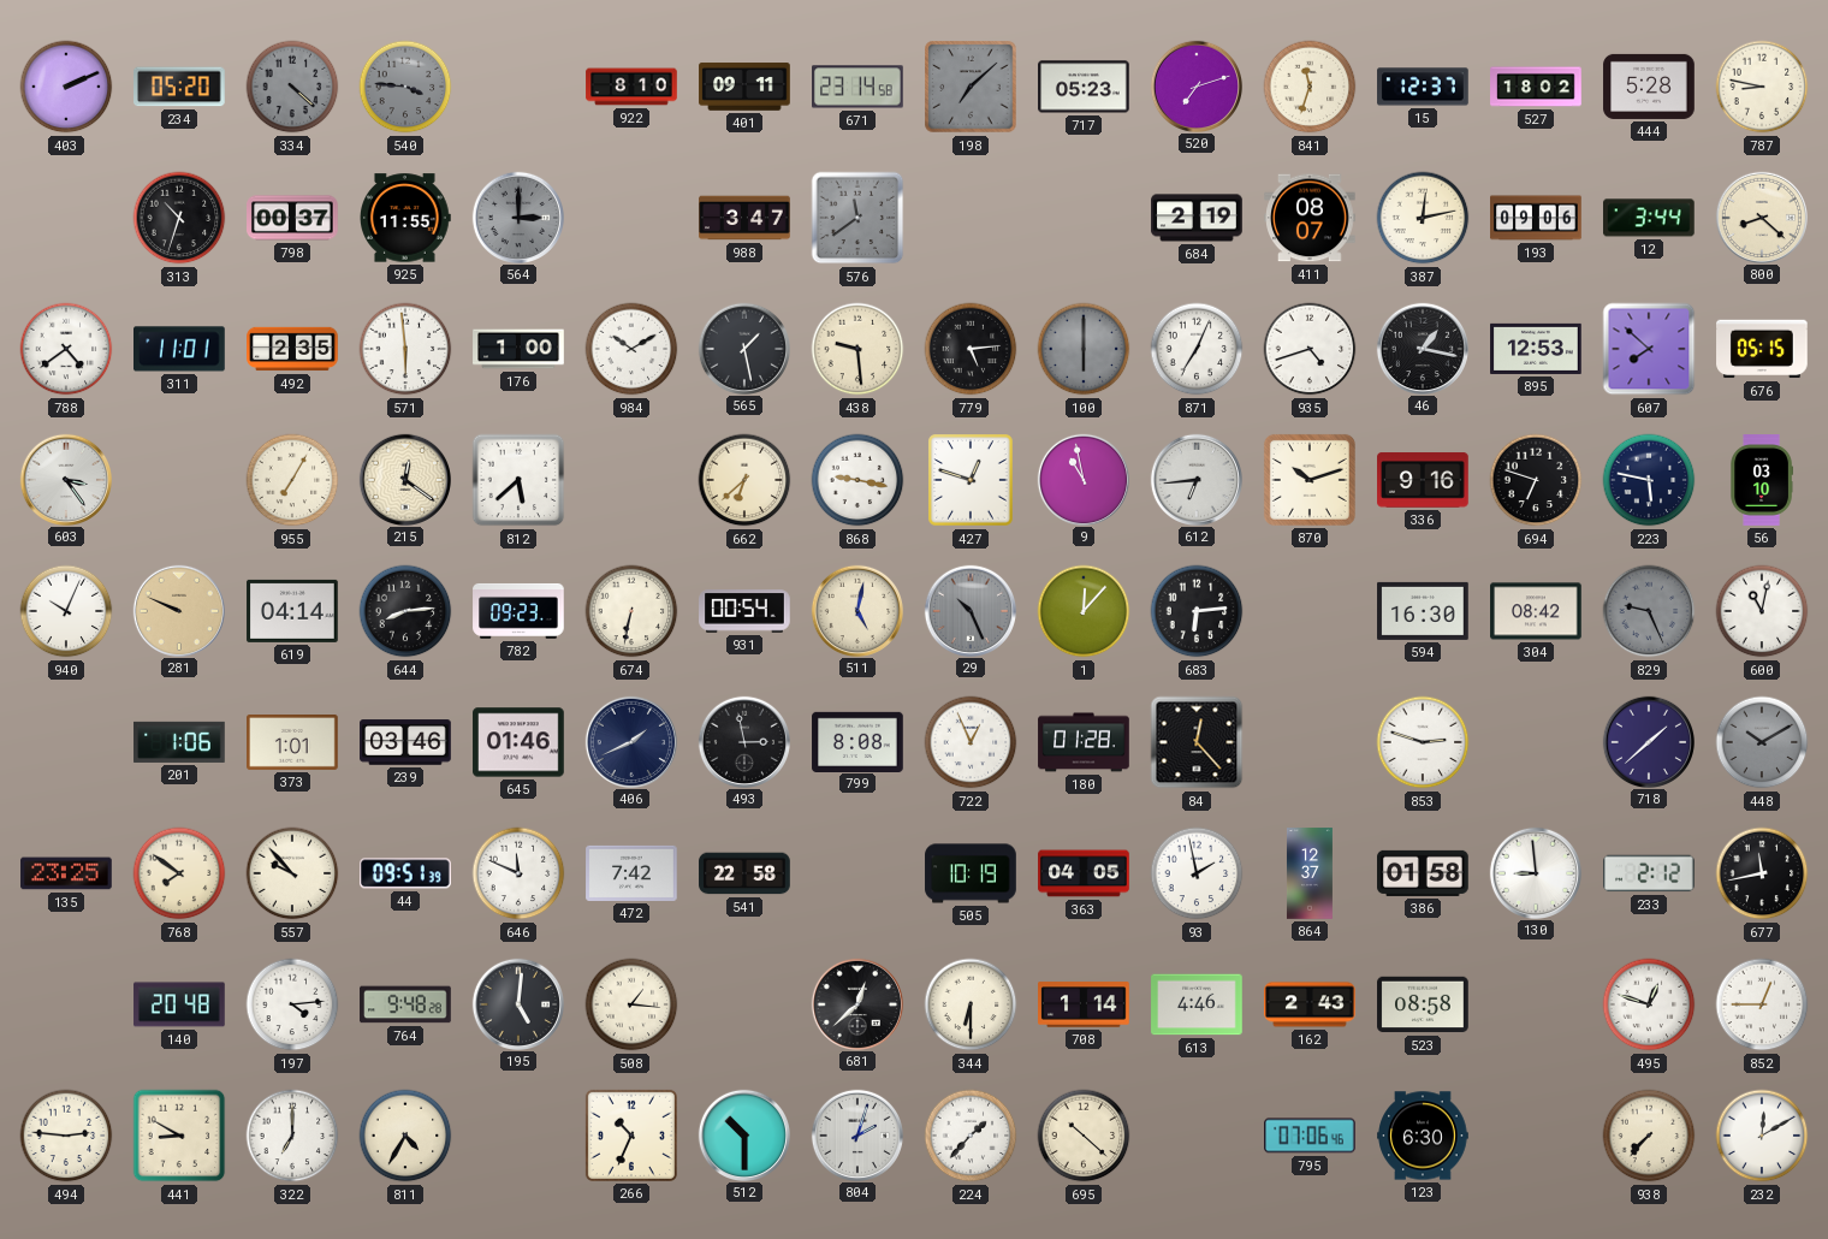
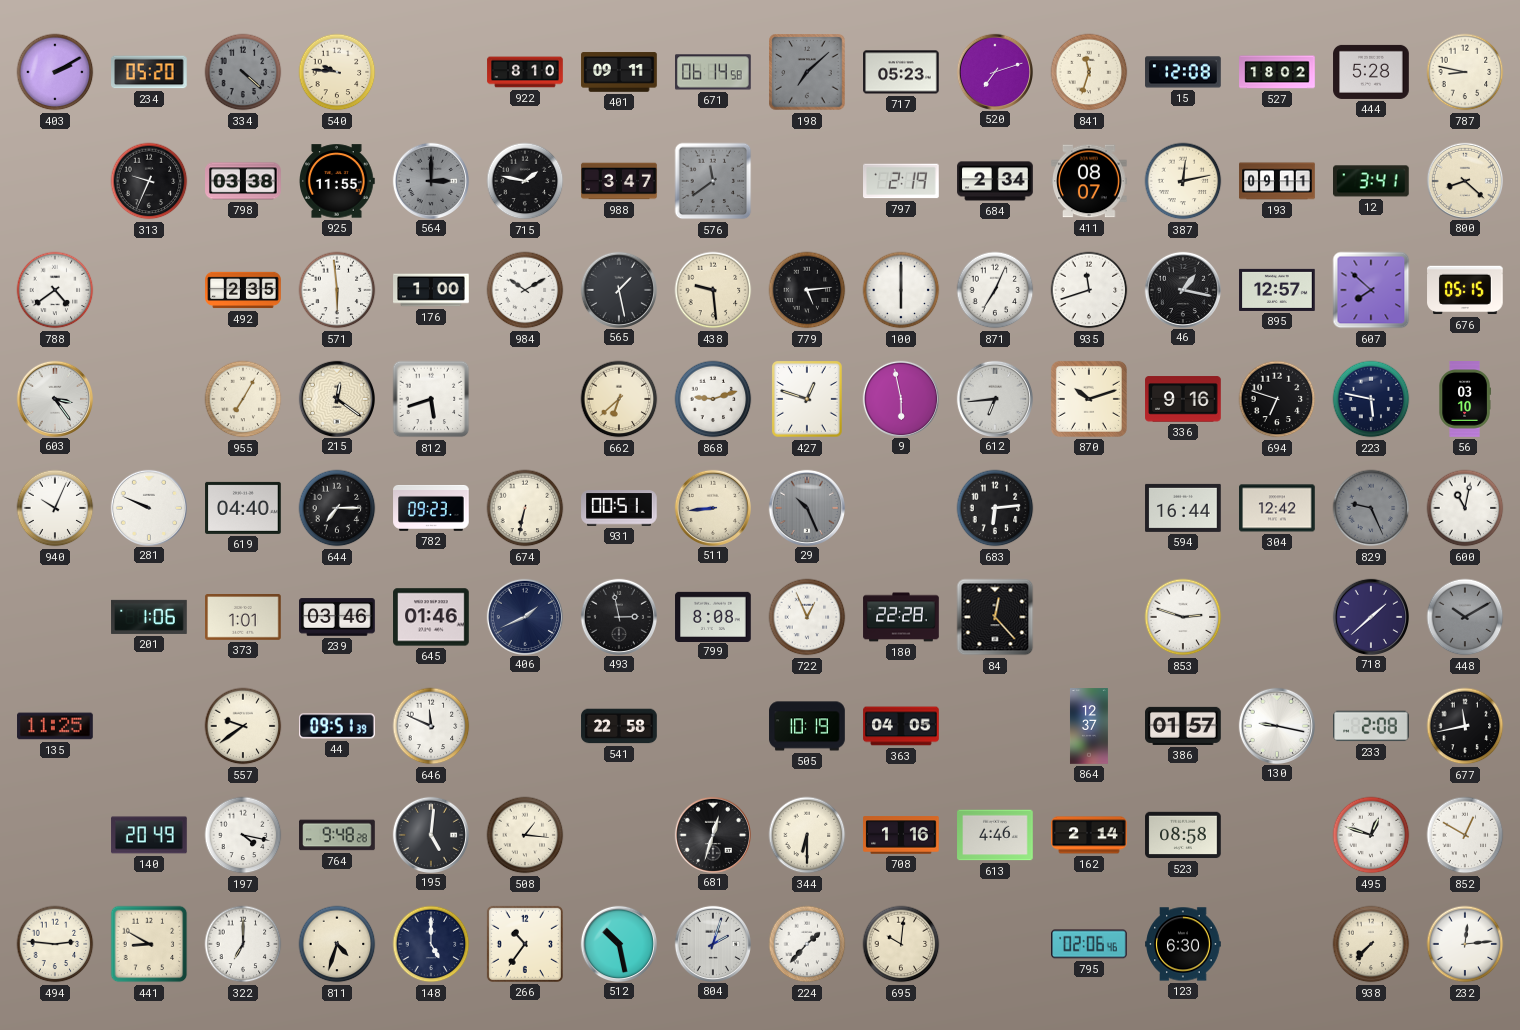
403: 2:11 -> 2:10 (55, 72)
540: 3:46 -> 9:46 (337, 72)
540 dial: grey -> cream (337, 72)
671: 23:14 -> 06:14 (714, 72)
15: 12:37 -> 12:08 (1183, 72)
313: 10:33 -> 9:34 (149, 181)
798: 00:37 -> 03:38 (243, 181)
715: none -> 1:47 (525, 181)
797: none -> 2:19 (902, 181)
684: 2:19 -> 2:34 (995, 181)
193: 09:06 -> 09:11 (1277, 181)
12: 3:44 -> 3:41 (1372, 181)
311: 11:01 -> none (179, 349)
100 dial: grey -> white (901, 290)
935: 4:42 -> 11:42 (1089, 290)
895: 12:53 -> 12:57 (1277, 290)
812: 5:38 -> 5:42 (431, 399)
868: 9:17 -> 9:12 (713, 399)
9: 10:58 -> 5:58 (900, 398)
281 dial: champagne -> white (148, 507)
619: 04:14 -> 04:40 (243, 508)
644: 8:14 -> 7:15 (337, 508)
931: 00:54 -> 00:51 (619, 508)
511: 5:02 -> 8:44 (712, 507)
1: 12:07 -> none (1084, 611)
594: 16:30 -> 16:44 (1183, 508)
304: 08:42 -> 12:42 (1277, 508)
180: 01:28 -> 22:28 (901, 617)
135: 23:25 -> 11:25 (55, 726)
768: 7:51 -> none (179, 873)
557: 9:53 -> 9:39 (243, 726)
472: 7:42 -> none (631, 873)
93: 1:58 -> none (1197, 873)
386: 01:58 -> 01:57 (1183, 726)
130: 8:59 -> 9:17 (1276, 725)
233: 2:12 -> 2:08 (1371, 726)
140: 20:48 -> 20:49 (149, 835)
197: 4:14 -> 4:17 (243, 835)
681: 12:38 -> 12:33 (712, 834)
708: 1:14 -> 1:16 (901, 835)
162: 2:43 -> 2:14 (1089, 835)
852: 12:45 -> 12:50 (1465, 835)
811: 4:35 -> 4:33 (337, 944)
148: none -> 5:00 (431, 944)
266: 10:34 -> 10:36 (525, 944)
512: 10:30 -> 10:28 (618, 943)
695: 10:22 -> 10:01 (901, 944)
795: 07:06 -> 02:06 (1089, 944)
232: 12:10 -> 12:14 (1465, 944)
